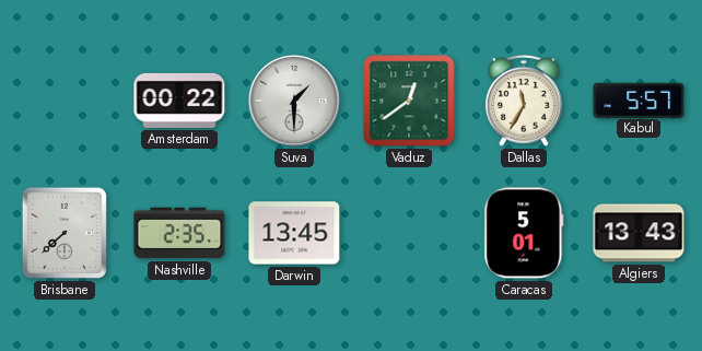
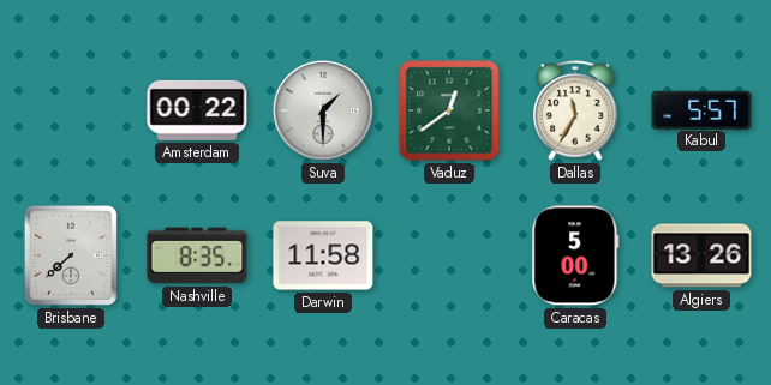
Nashville: 2:35 -> 8:35 (197, 255)
Darwin: 13:45 -> 11:58 (323, 255)
Caracas: 5:01 -> 5:00 (575, 255)
Algiers: 13:43 -> 13:26 (701, 255)
